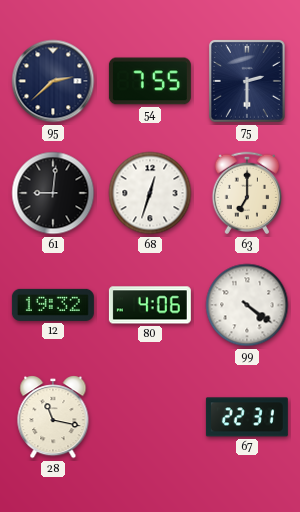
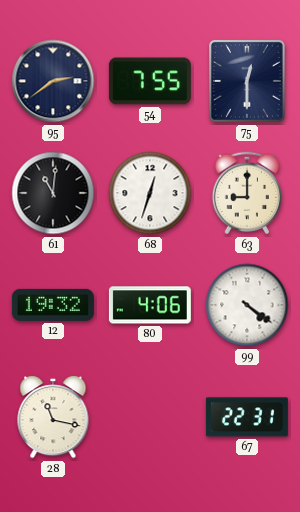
95: 2:38 -> 2:39 (53, 81)
75: 2:30 -> 12:30 (247, 81)
61: 9:01 -> 11:01 (53, 193)
63: 7:00 -> 9:00 (247, 193)
